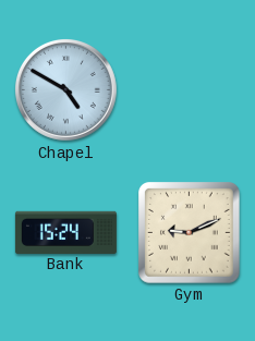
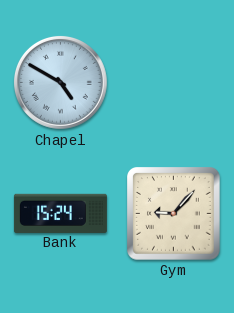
Gym: 9:11 -> 9:07 (174, 214)
